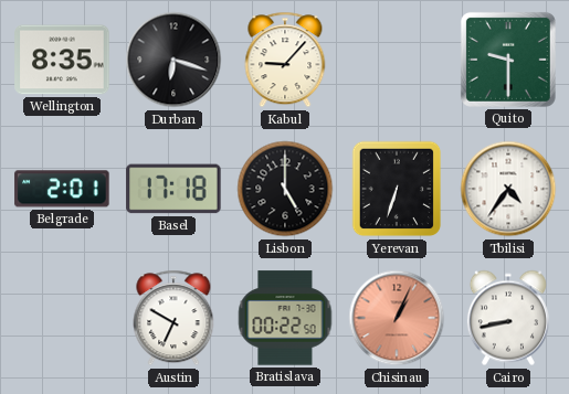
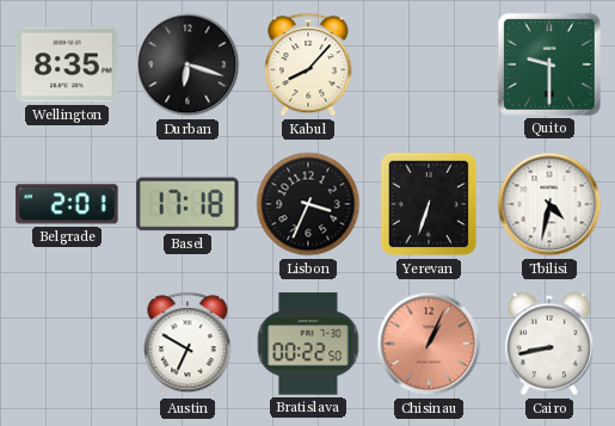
Kabul: 9:07 -> 8:07 (308, 64)
Lisbon: 5:00 -> 3:34 (308, 204)
Tbilisi: 4:36 -> 4:32 (549, 204)
